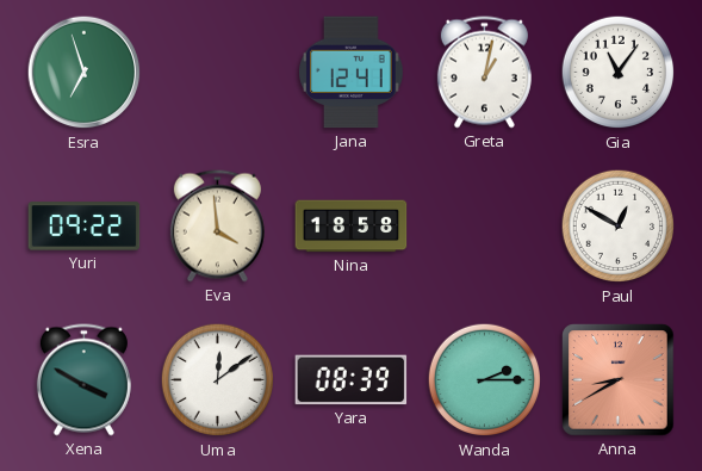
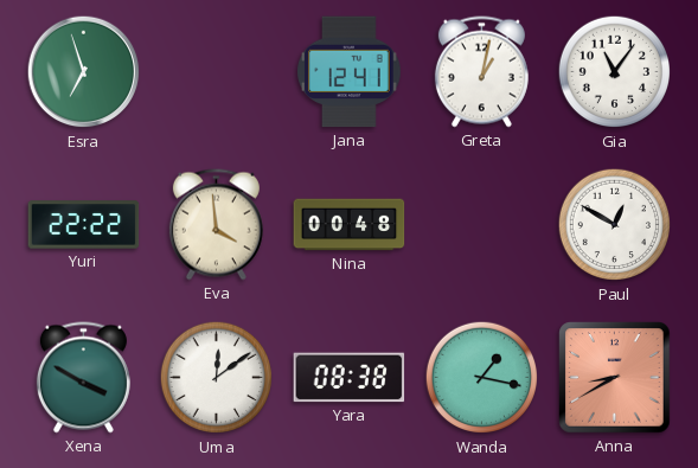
Yuri: 09:22 -> 22:22 (84, 225)
Nina: 18:58 -> 00:48 (350, 225)
Yara: 08:39 -> 08:38 (350, 378)
Wanda: 2:15 -> 1:17 (482, 378)
